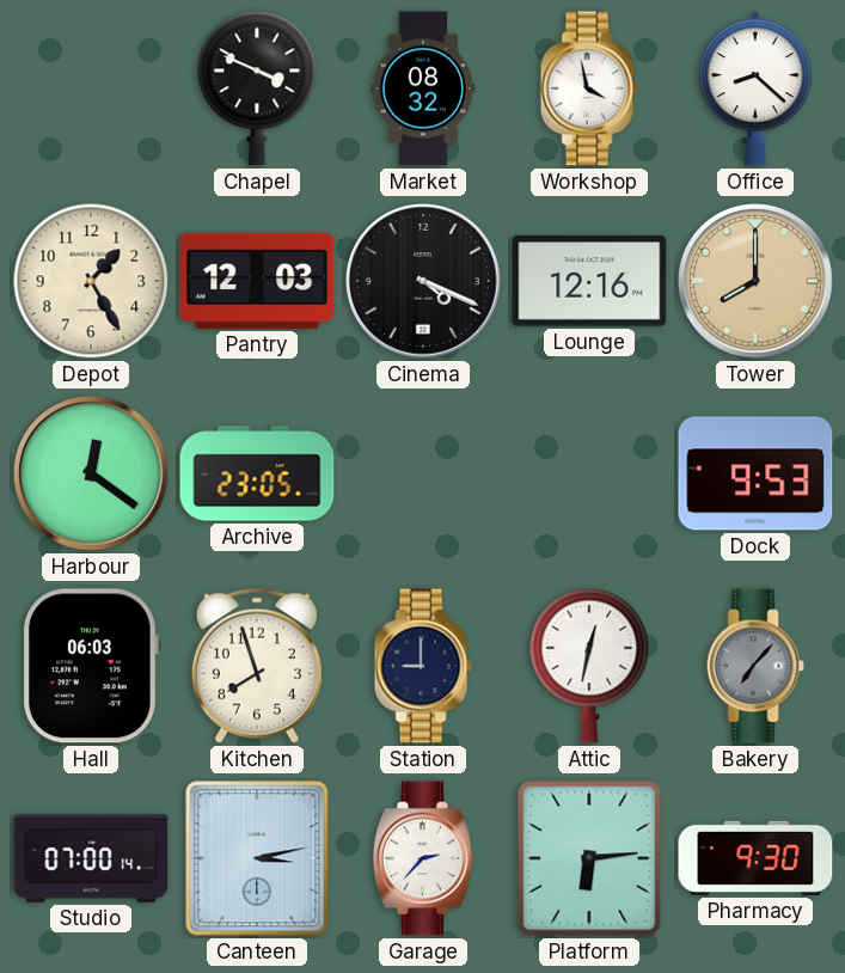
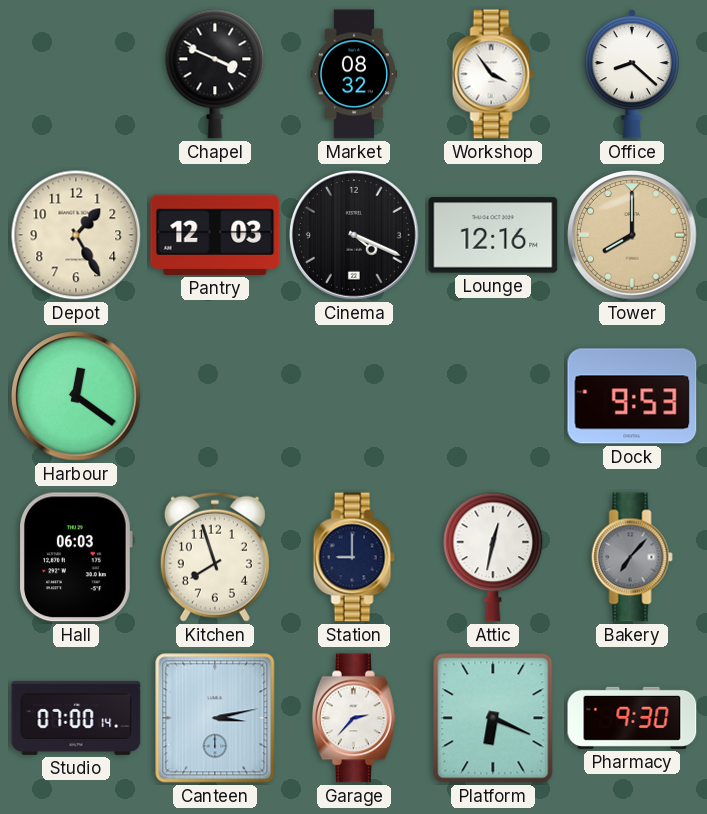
Workshop: 3:58 -> 3:54 (493, 74)
Archive: 23:05 -> none (257, 473)
Platform: 6:14 -> 6:19 (493, 718)
